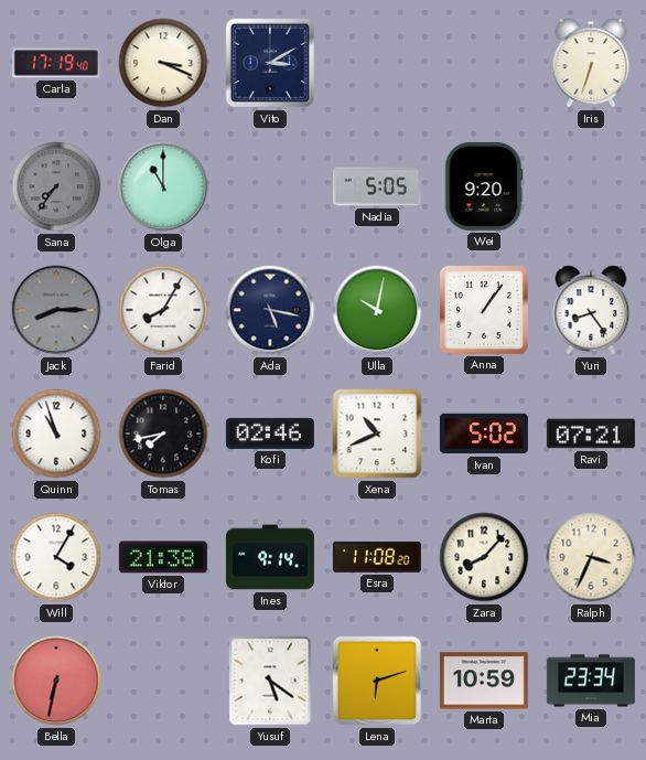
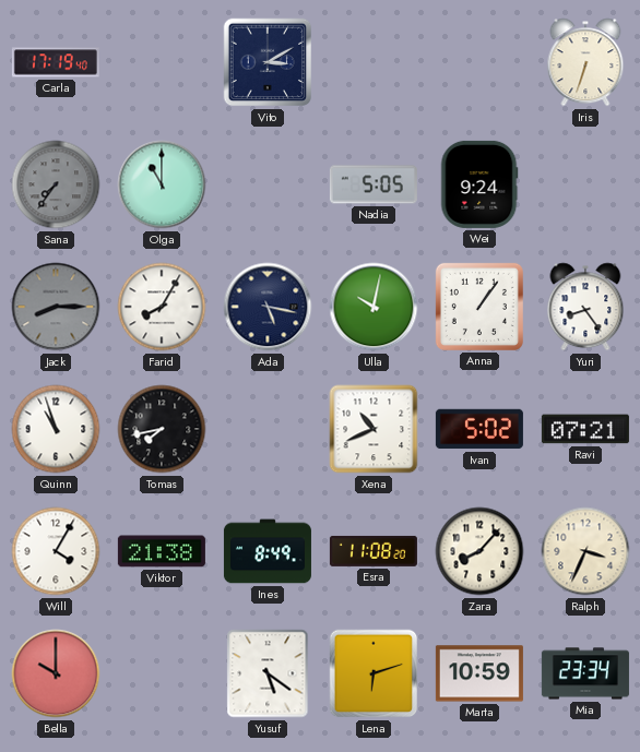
Dan: 3:19 -> none (163, 63)
Wei: 9:20 -> 9:24 (479, 184)
Kofi: 02:46 -> none (270, 433)
Ines: 9:14 -> 8:49 (268, 551)
Bella: 6:32 -> 10:00 (56, 673)
